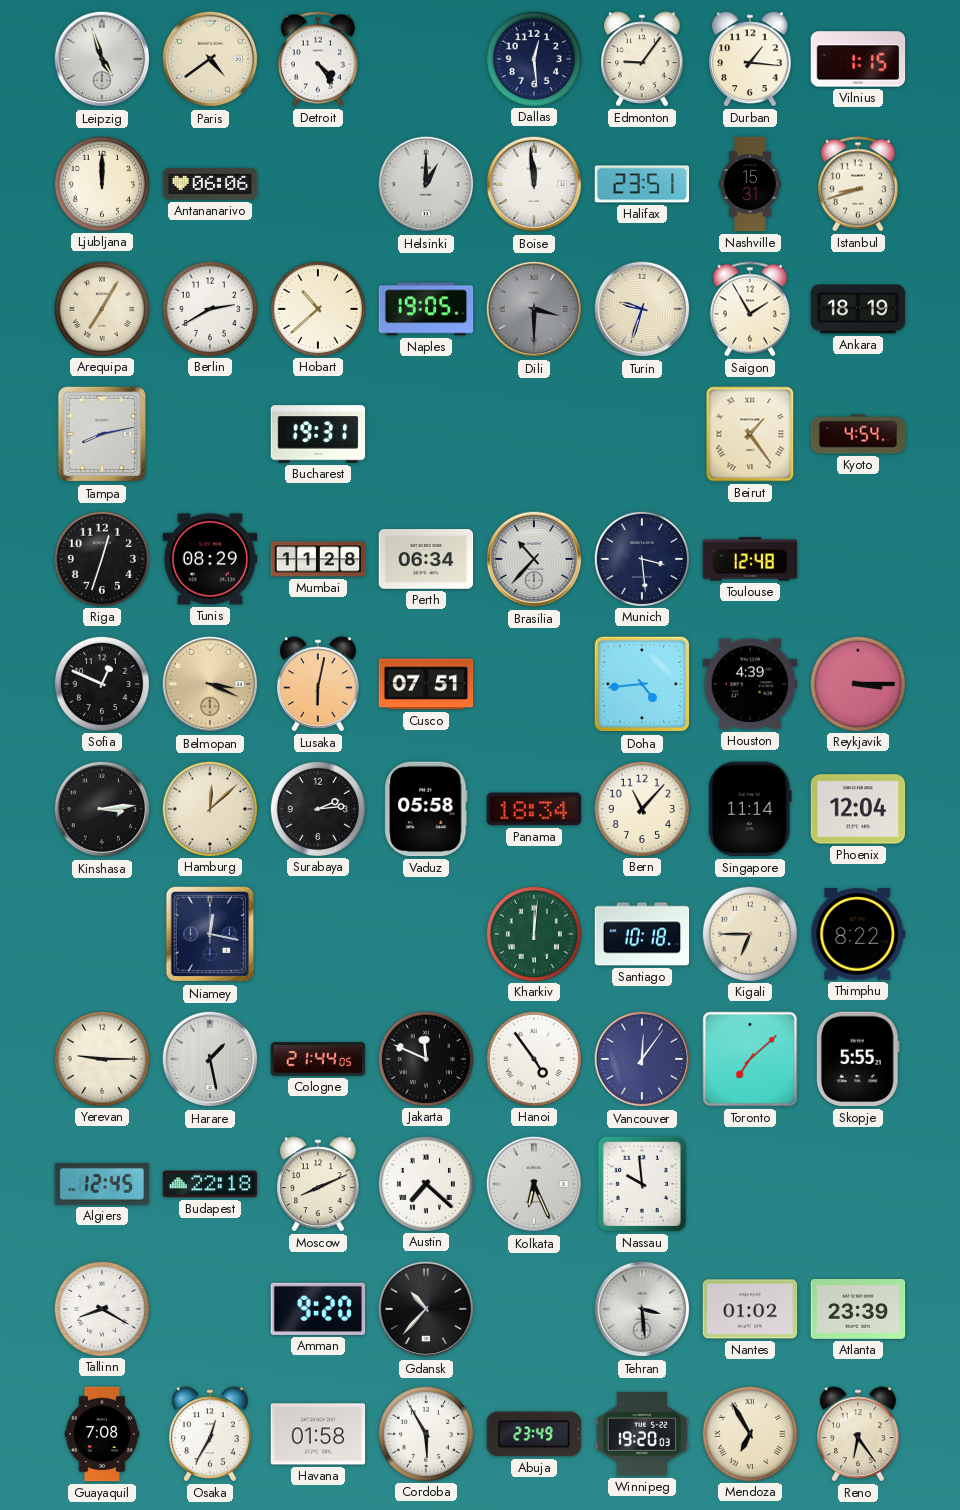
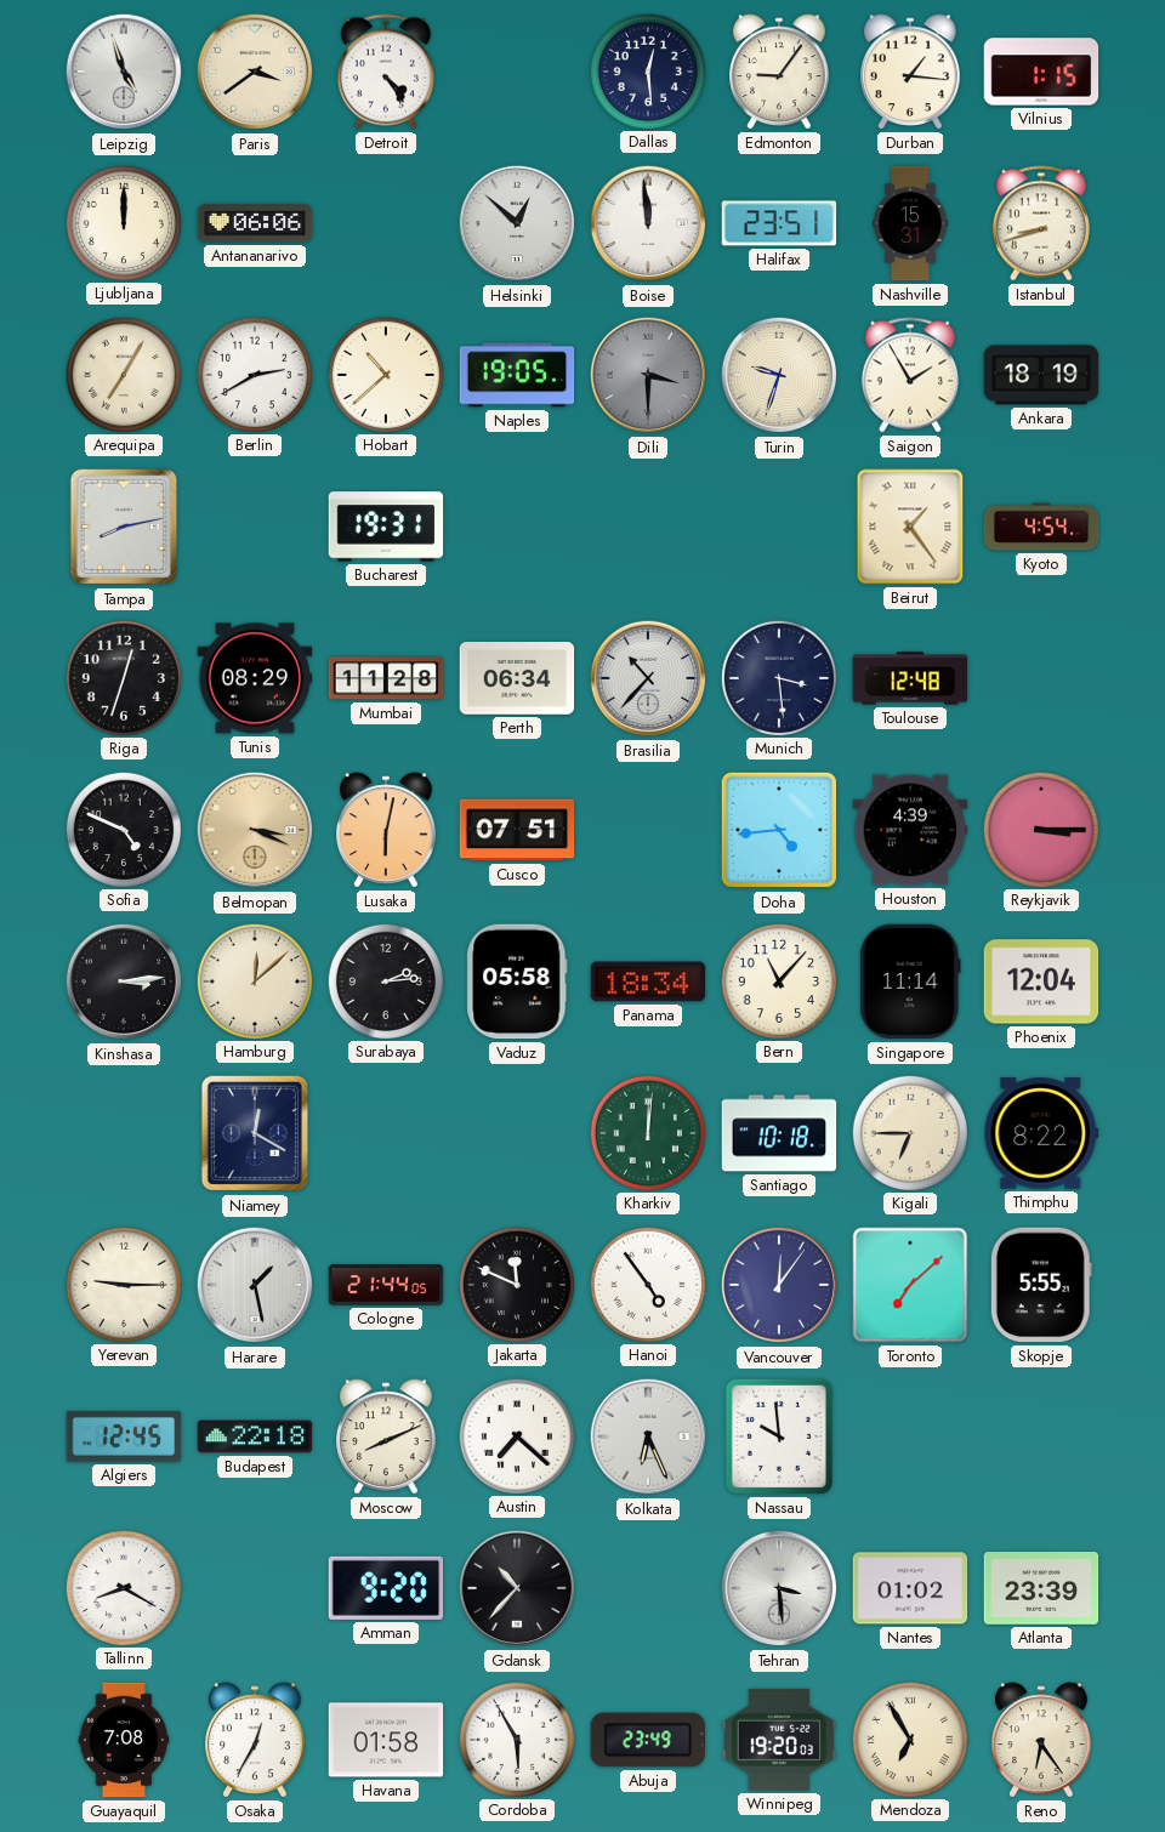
Paris: 4:39 -> 3:39 (255, 72)
Helsinki: 1:00 -> 12:52 (517, 223)
Sofia: 12:49 -> 4:49 (123, 829)
Niamey: 12:17 -> 12:20 (255, 1133)
